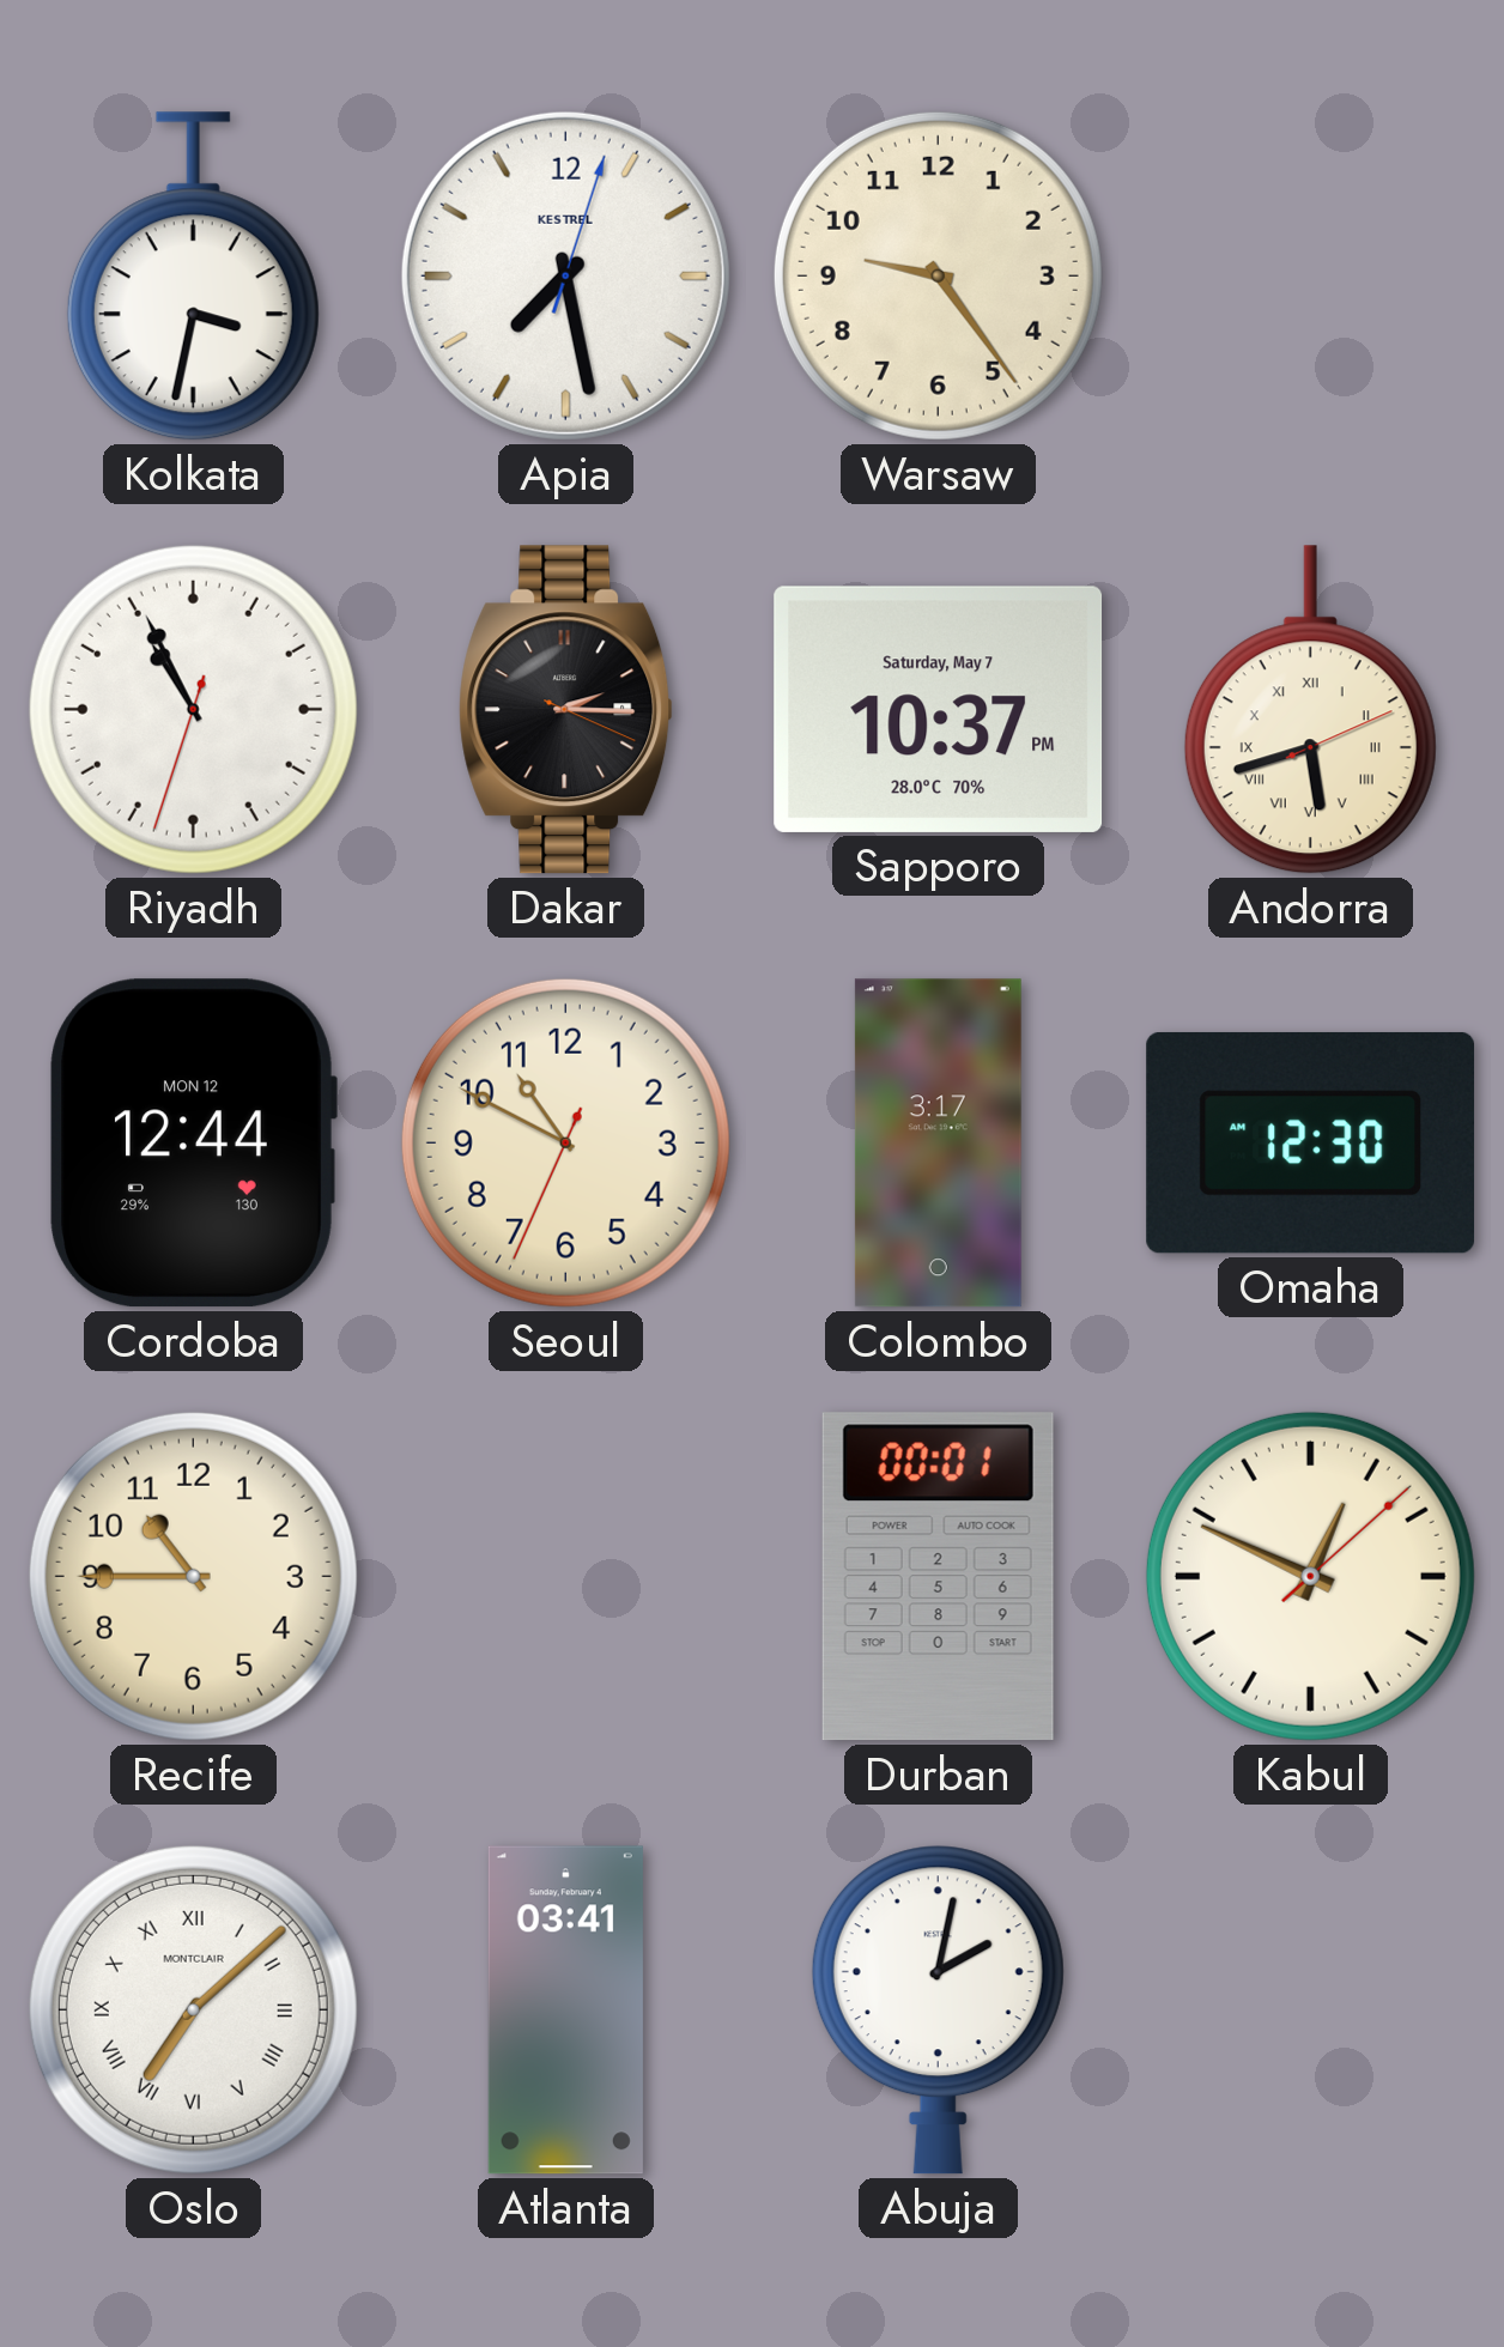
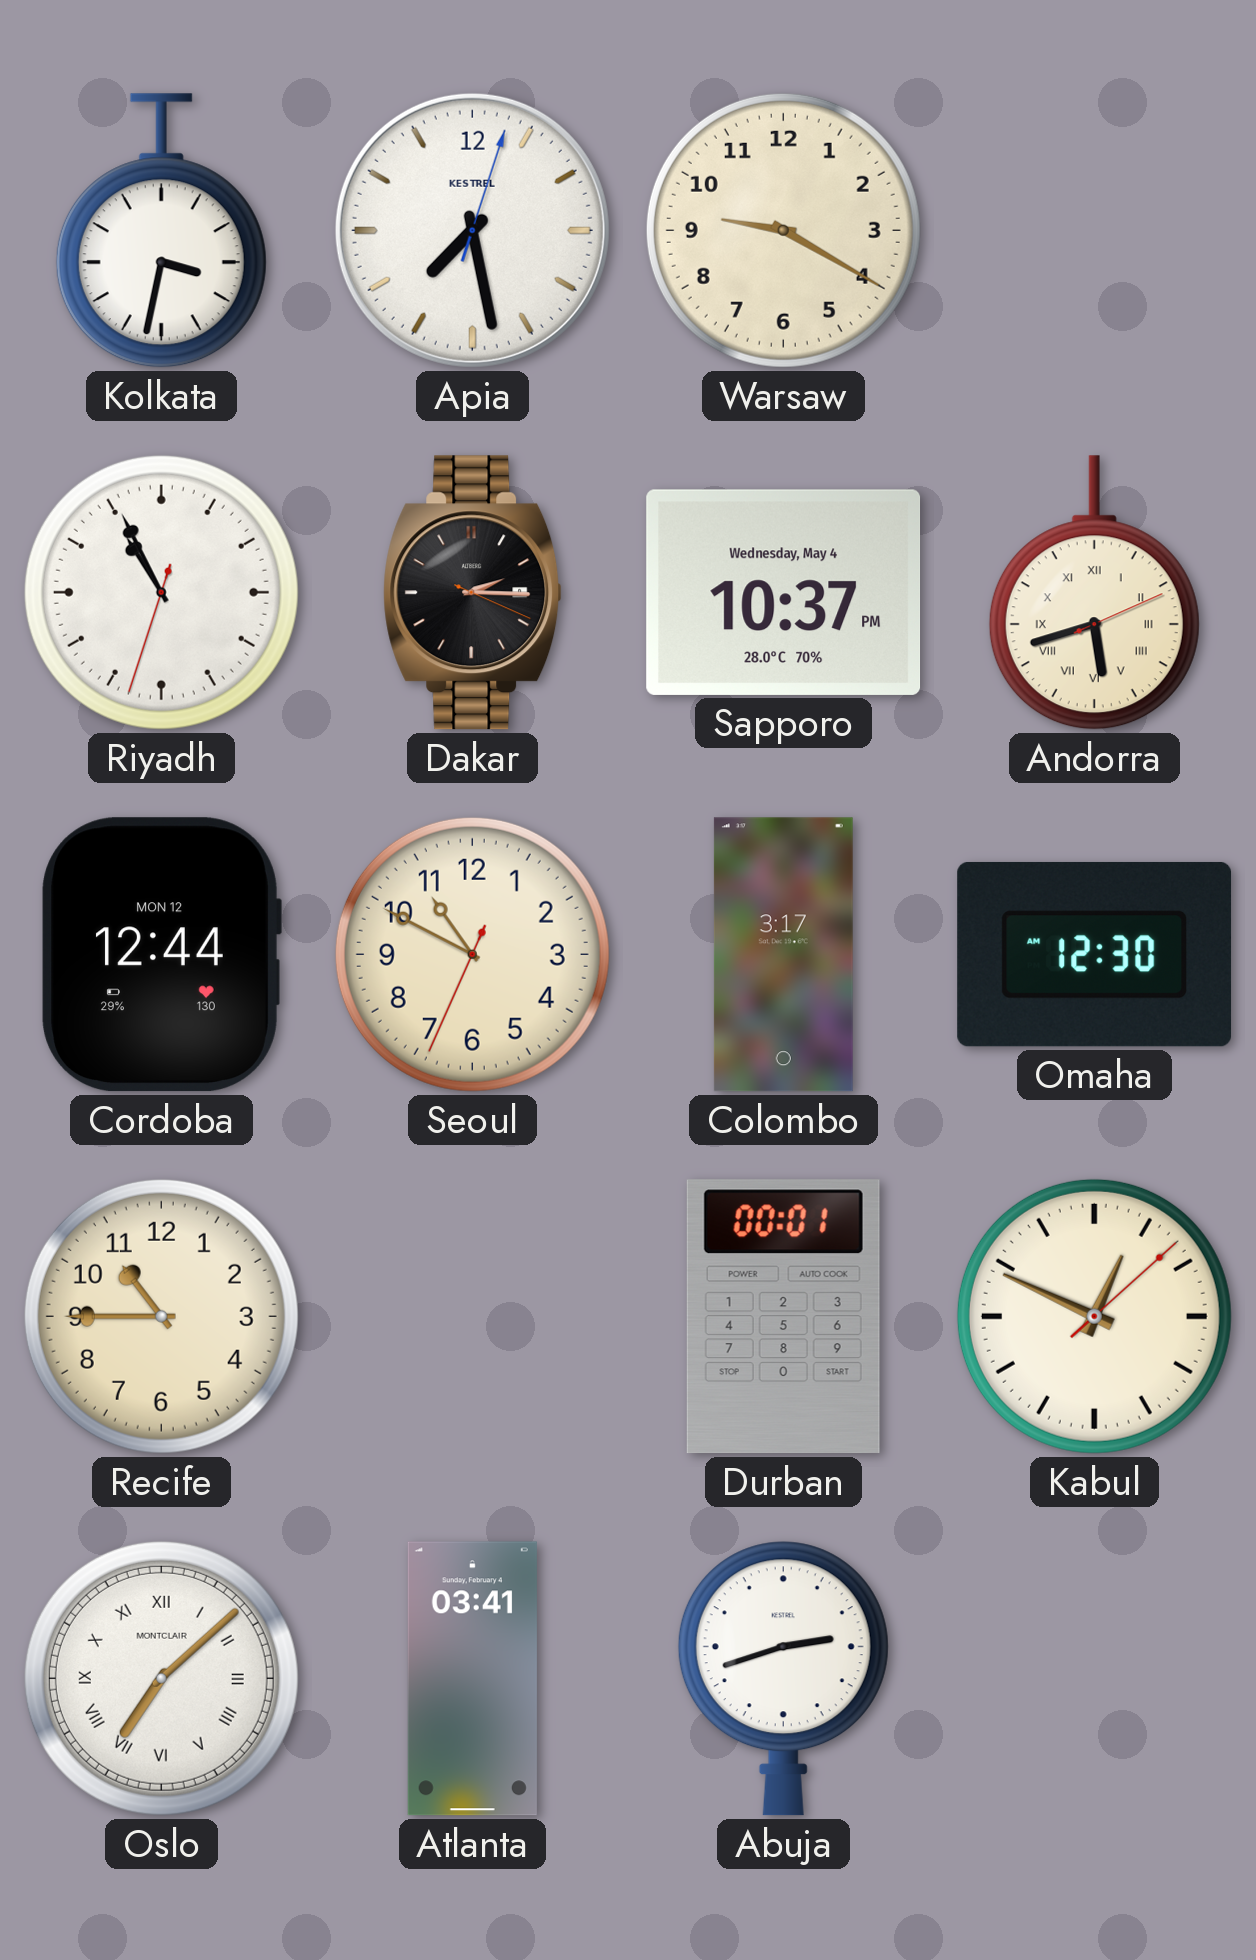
Warsaw: 9:24 -> 9:20 (783, 230)
Sapporo date: Saturday, May 7 -> Wednesday, May 4 (784, 592)
Abuja: 2:02 -> 2:42 (783, 1679)
